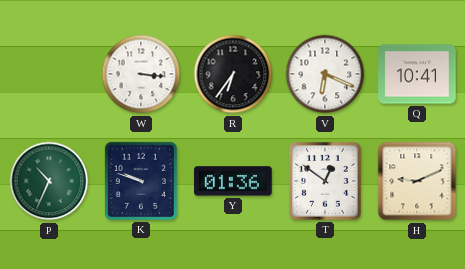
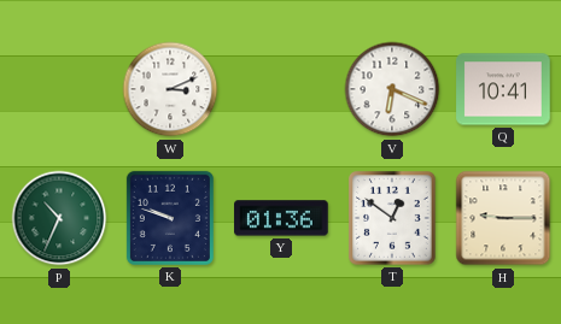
W: 3:16 -> 3:11 (170, 89)
R: 6:36 -> none (233, 74)
H: 9:11 -> 9:15 (503, 218)
